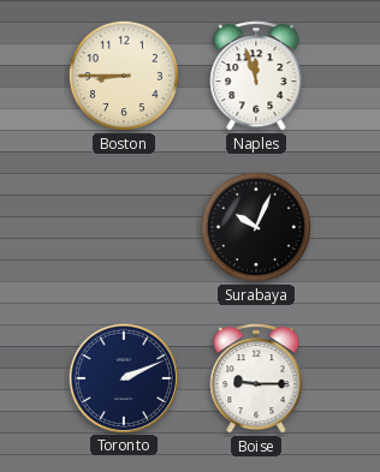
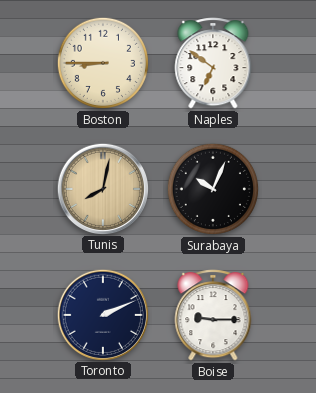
Naples: 11:57 -> 6:51 (213, 63)
Tunis: none -> 8:02 (102, 188)
